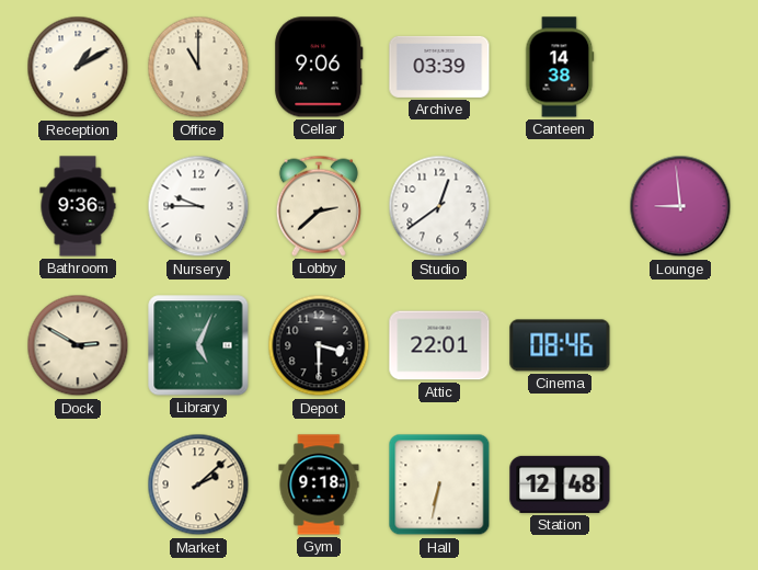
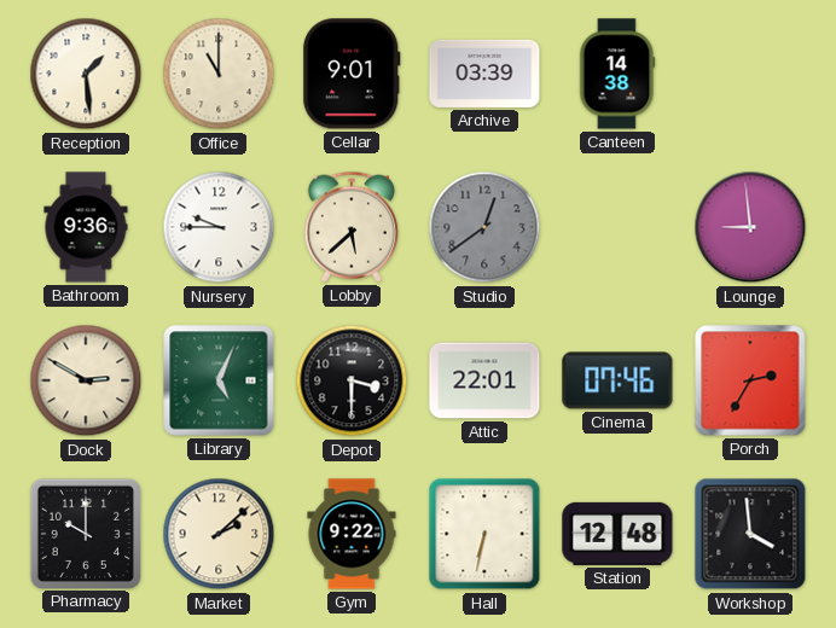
Reception: 1:10 -> 1:29 (86, 74)
Cellar: 9:06 -> 9:01 (352, 74)
Lobby: 2:38 -> 5:38 (352, 227)
Studio dial: white -> grey (484, 227)
Cinema: 08:46 -> 07:46 (617, 380)
Porch: none -> 2:35 (750, 380)
Pharmacy: none -> 10:00 (85, 533)
Gym: 9:18 -> 9:22 (352, 534)
Workshop: none -> 3:59 (750, 534)
